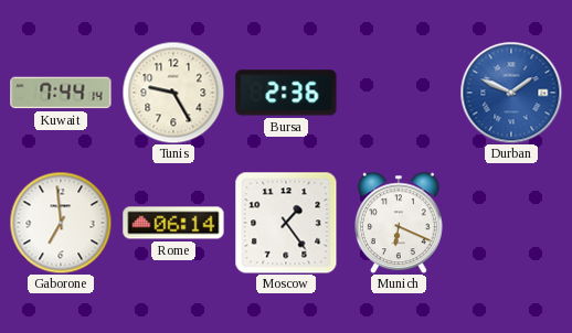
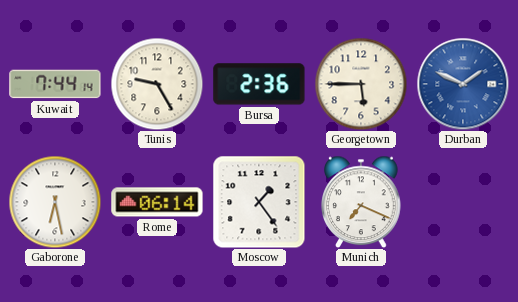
Georgetown: none -> 5:45 (361, 84)
Gaborone: 6:59 -> 6:28 (55, 202)
Munich: 6:19 -> 7:19 (361, 202)
